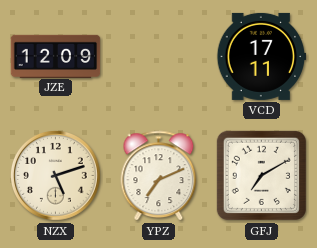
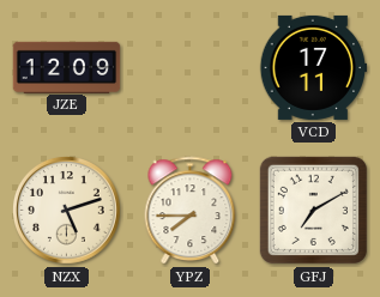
YPZ: 7:11 -> 7:45 (191, 211)
